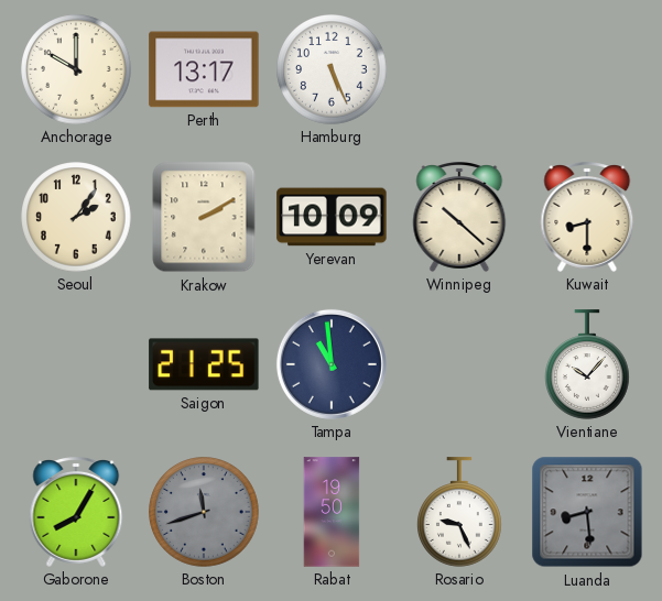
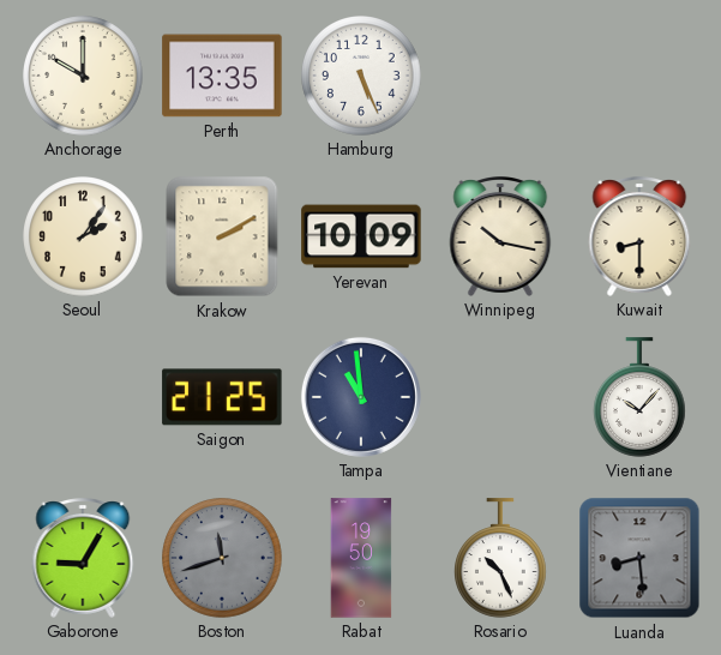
Perth: 13:17 -> 13:35 (222, 76)
Winnipeg: 10:22 -> 10:17 (500, 238)
Gaborone: 8:05 -> 9:05 (83, 559)
Rosario: 9:26 -> 10:26 (501, 558)
